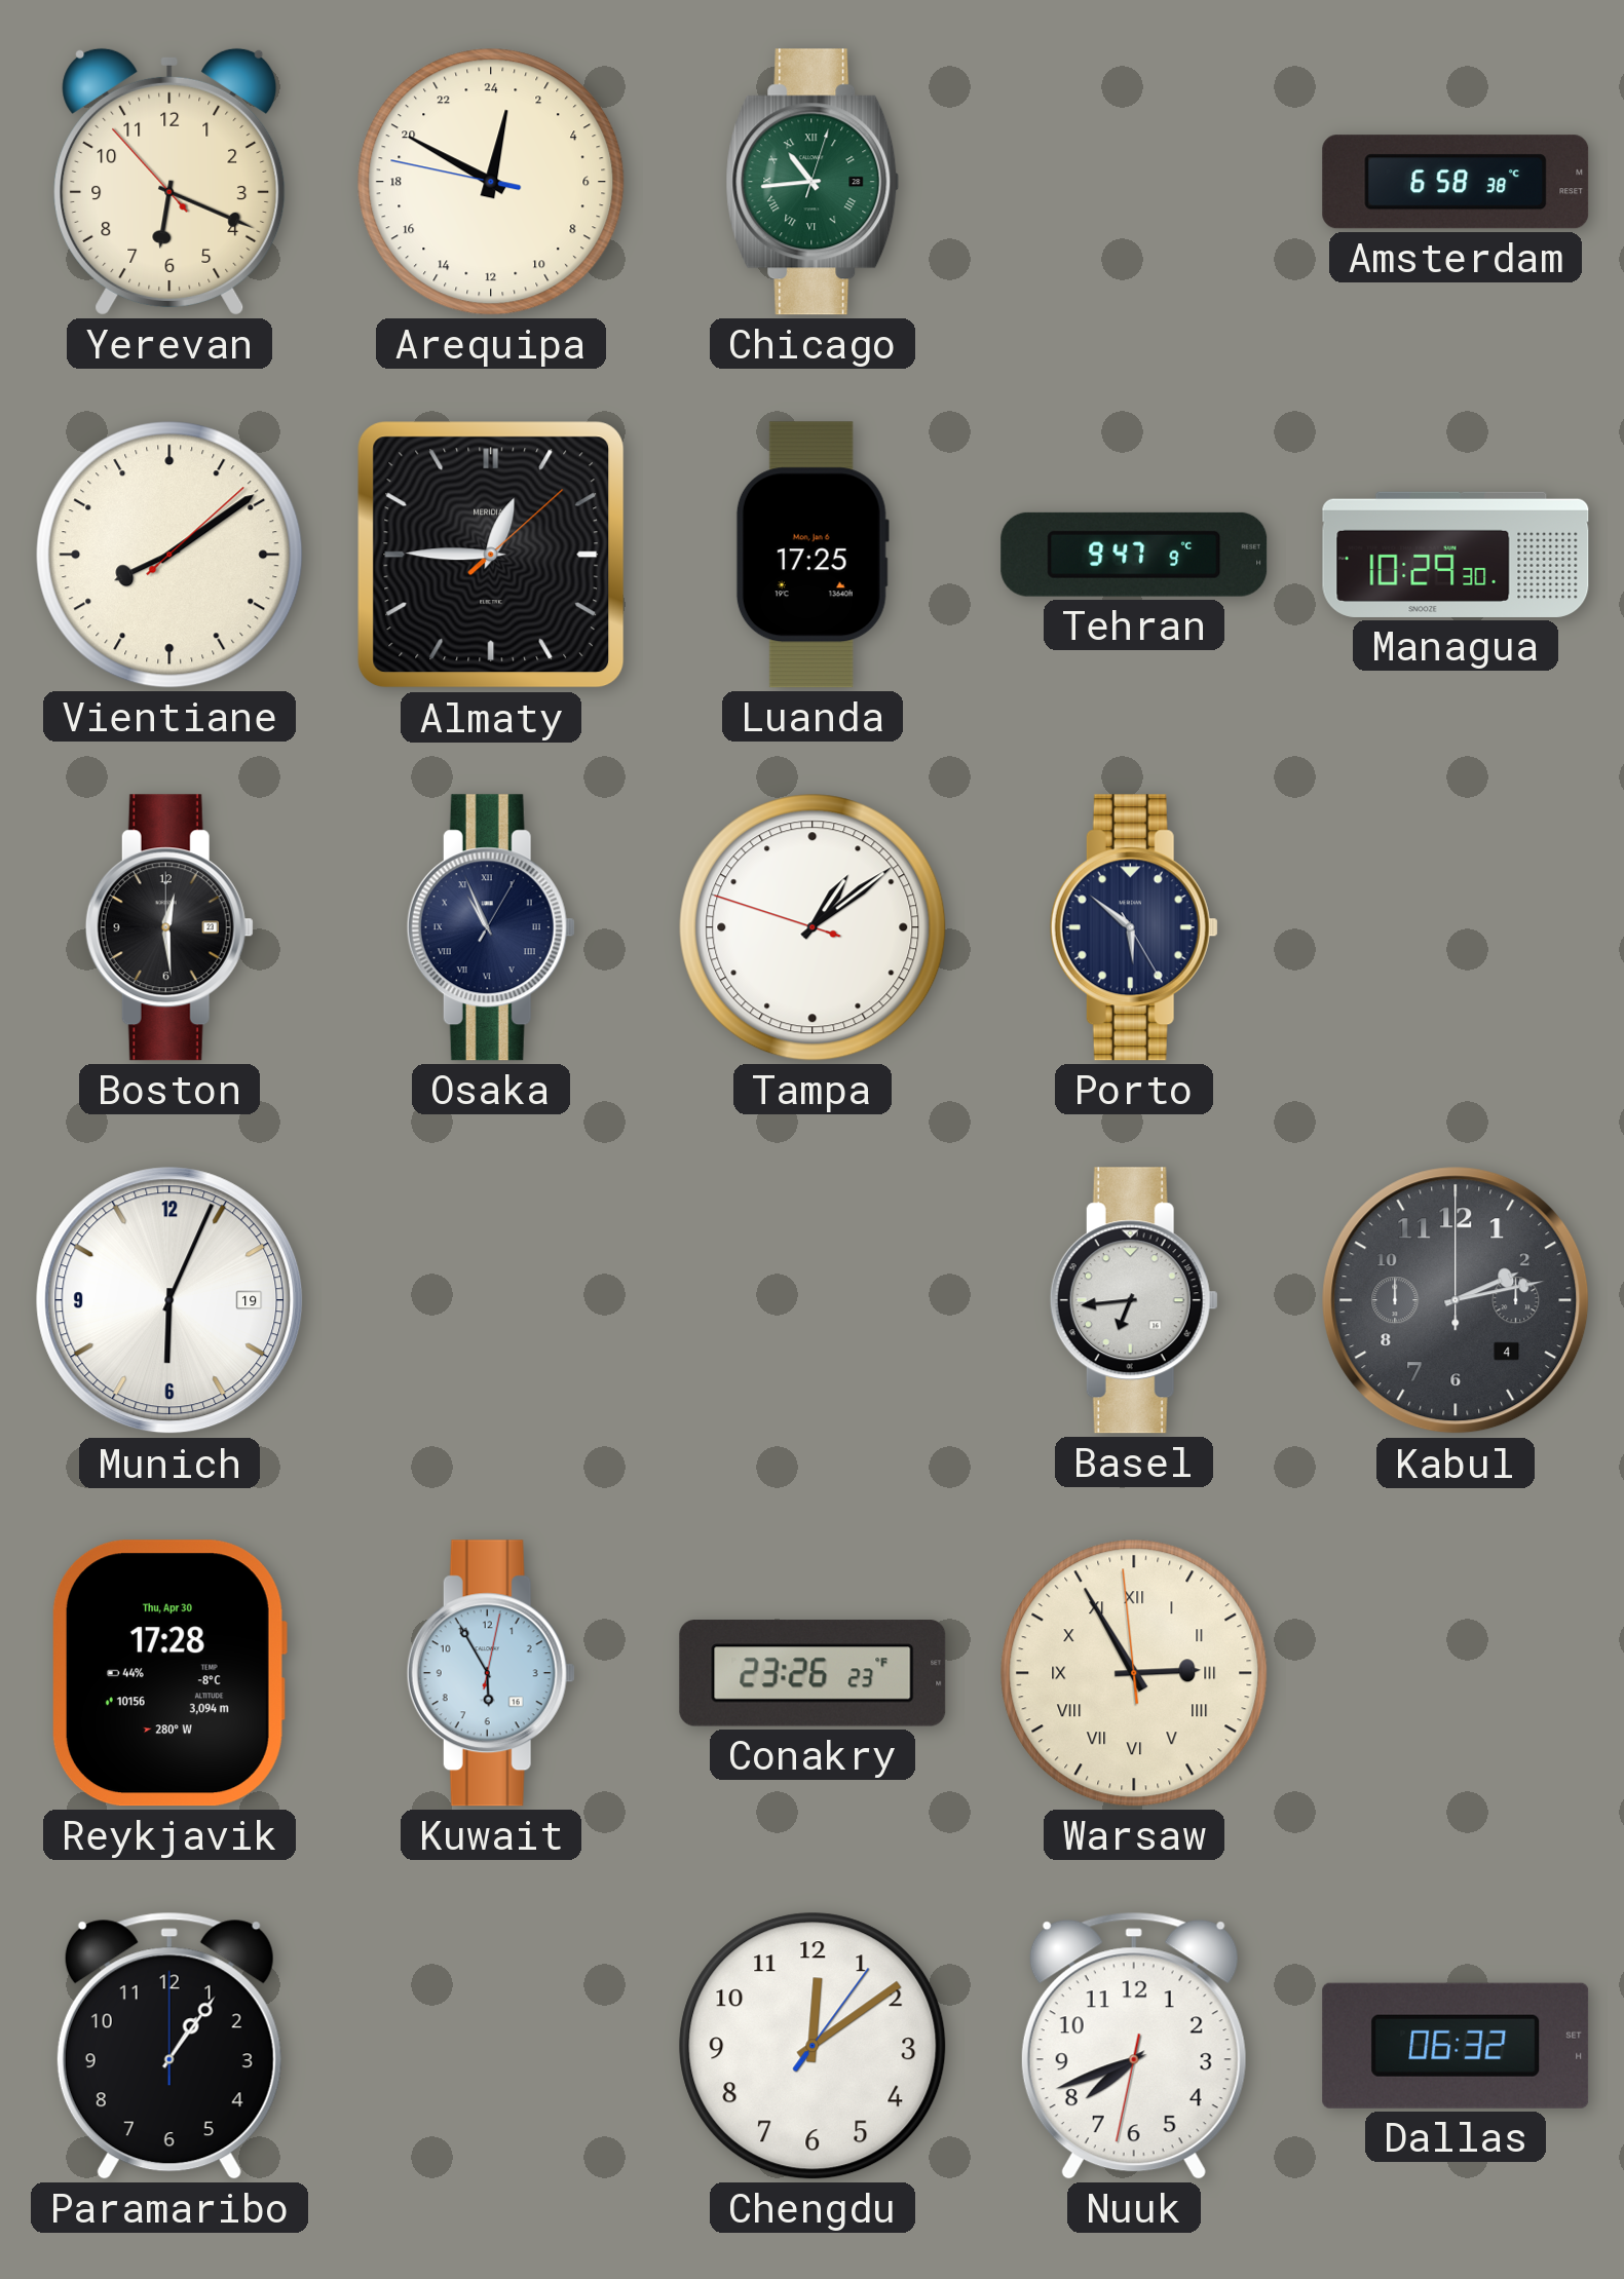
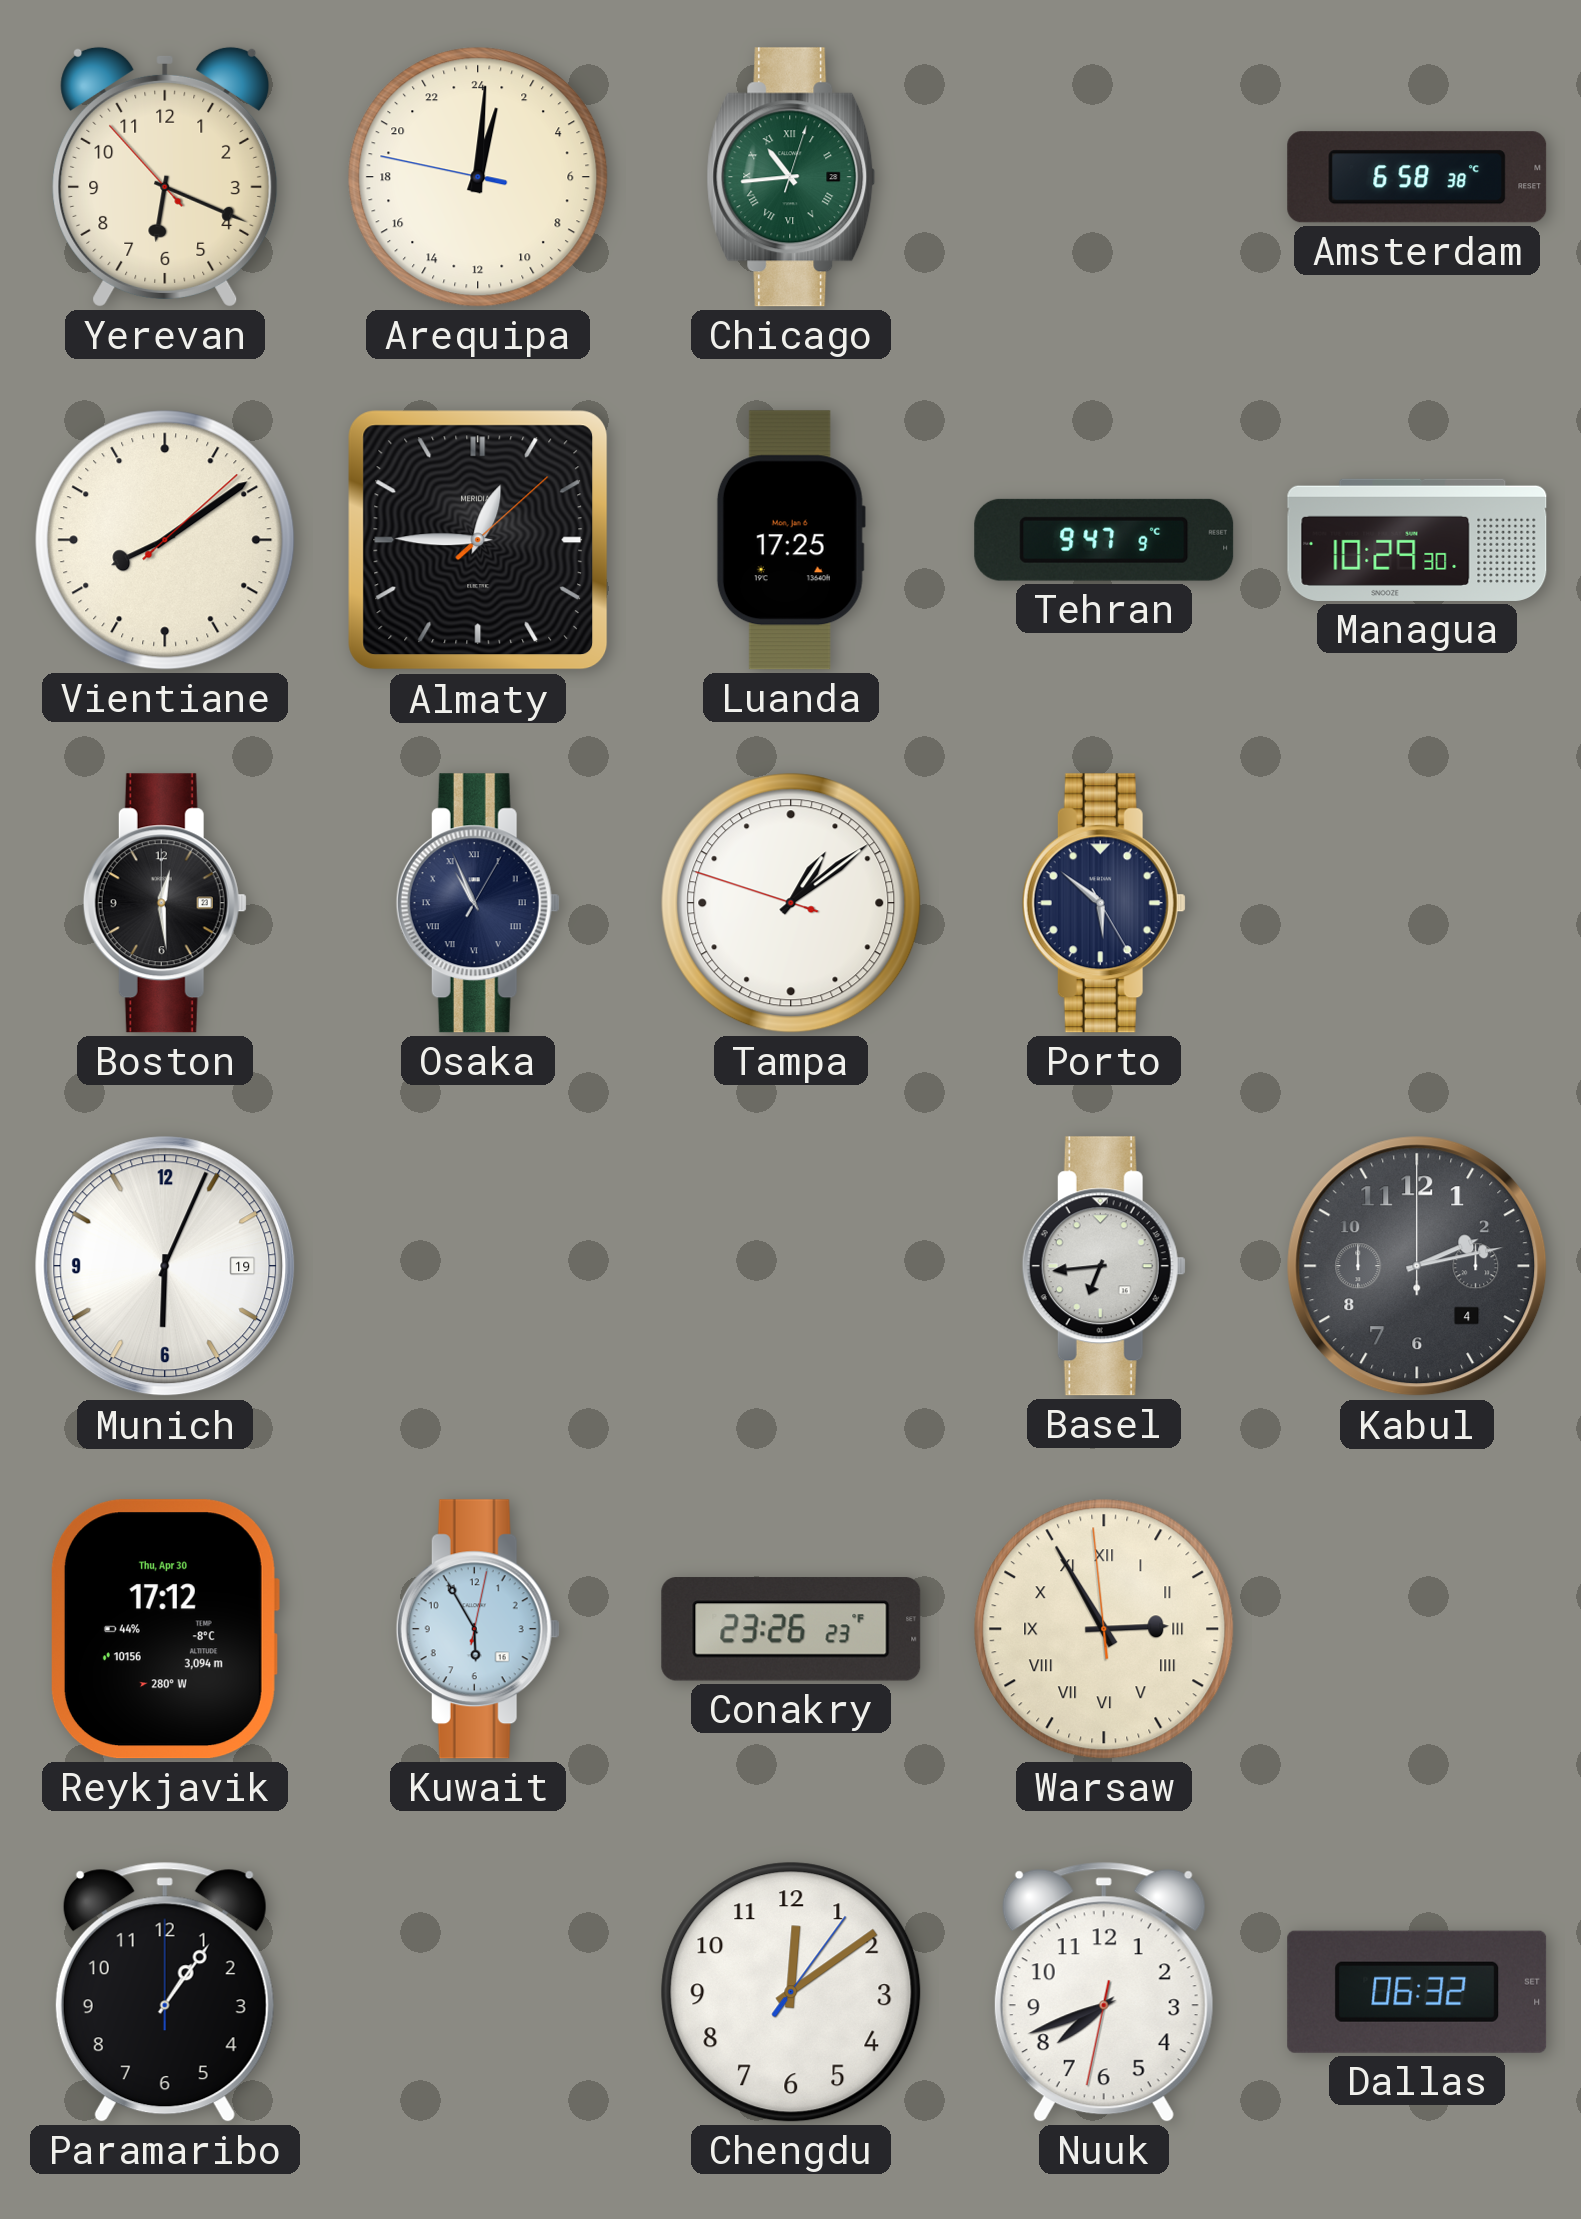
Arequipa: 0:49 -> 1:00 (478, 177)
Reykjavik: 17:28 -> 17:12 (164, 1629)
